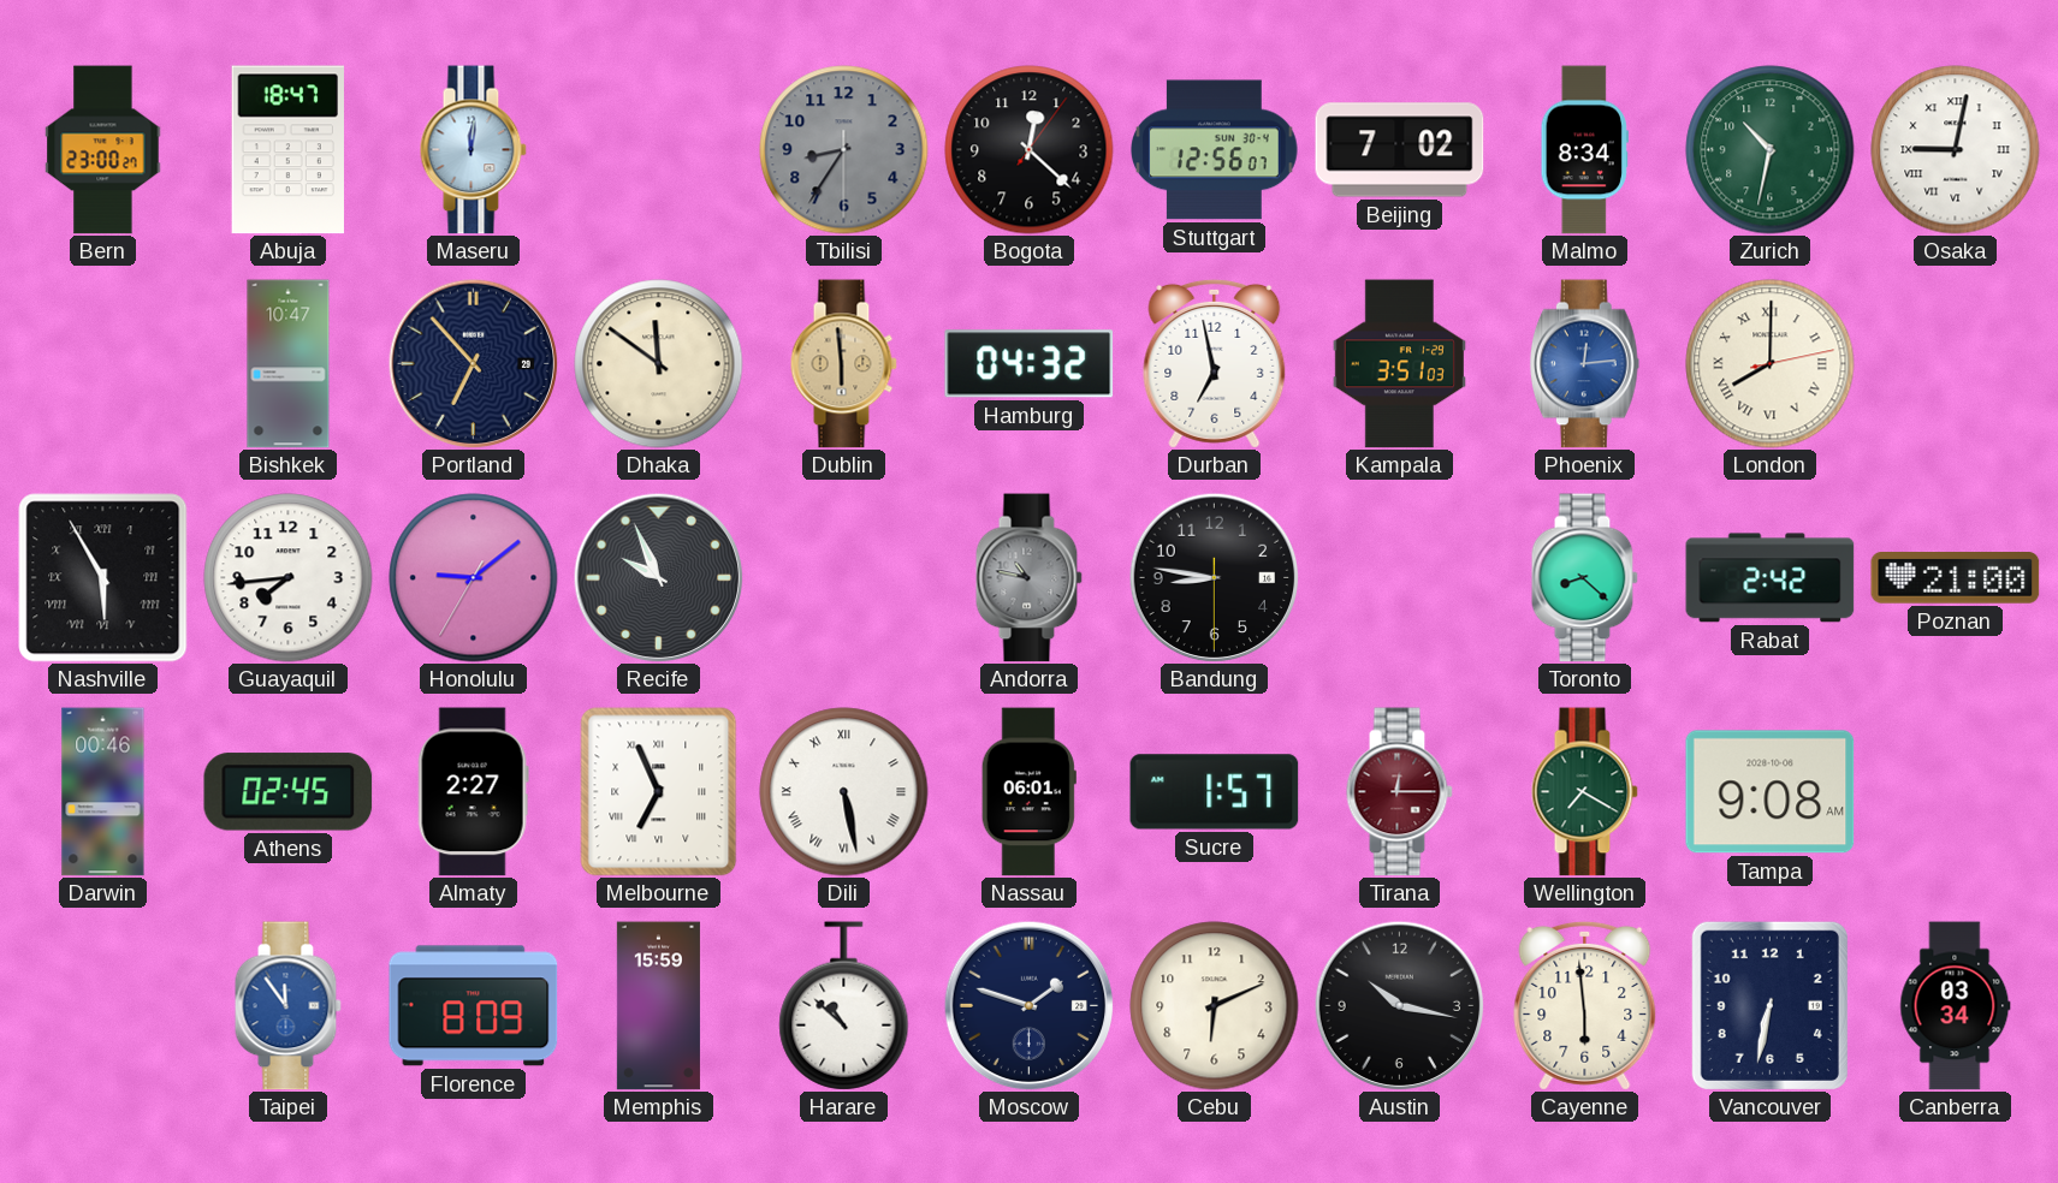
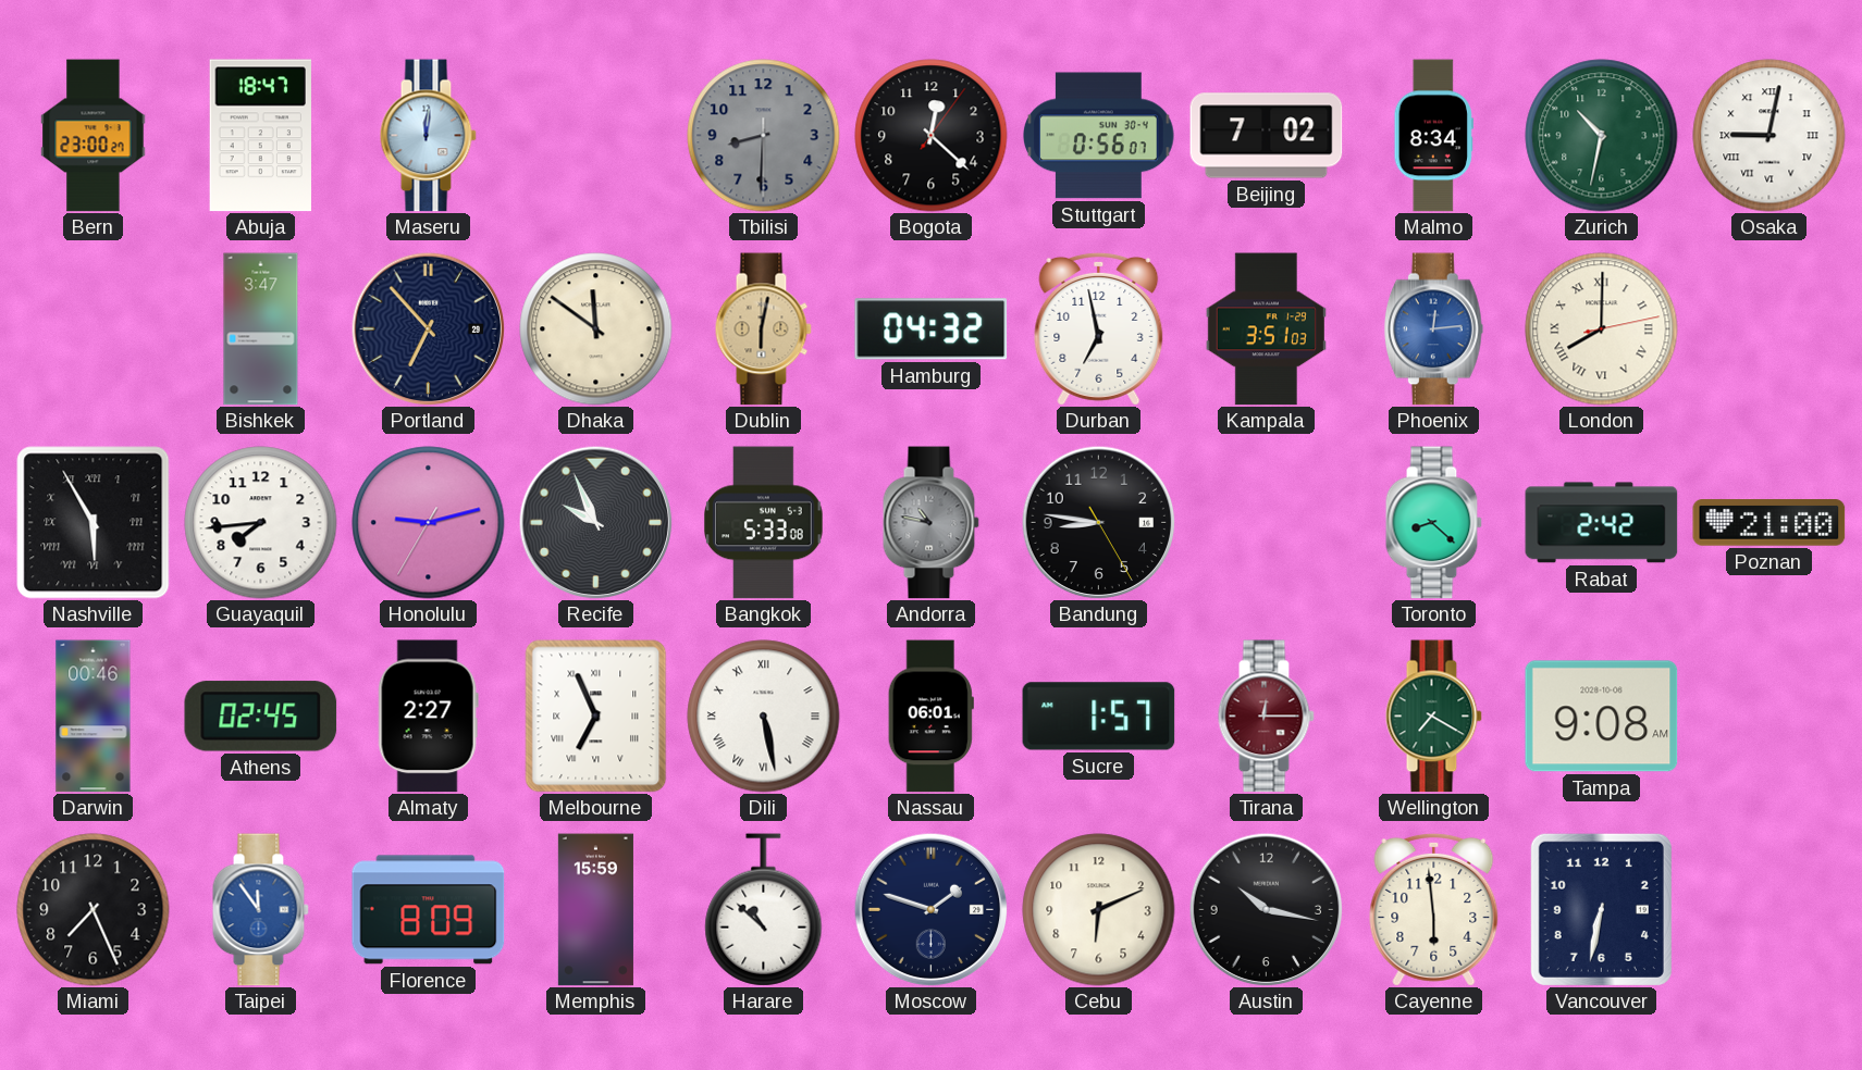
Tbilisi: 8:35 -> 8:30 (764, 136)
Stuttgart: 12:56 -> 0:56 (1099, 136)
Bishkek: 10:47 -> 3:47 (261, 329)
Dublin: 5:59 -> 6:02 (763, 329)
Honolulu: 9:08 -> 9:12 (429, 523)
Bangkok: none -> 5:33 (764, 523)
Bandung: 8:46:30 -> 8:46:25 (1098, 522)
Miami: none -> 7:26 (94, 910)
Canberra: 03:34 -> none (1956, 1006)
